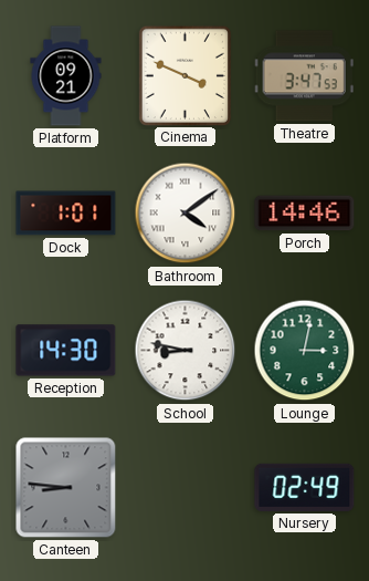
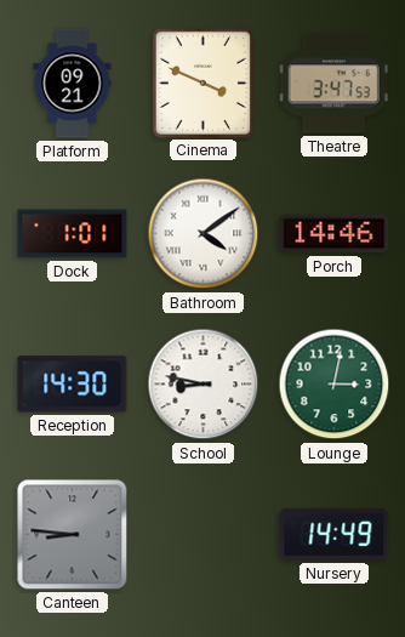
Nursery: 02:49 -> 14:49 (335, 534)
